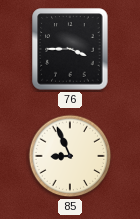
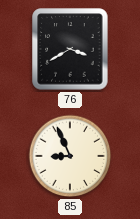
76: 3:45 -> 3:40 (70, 49)
